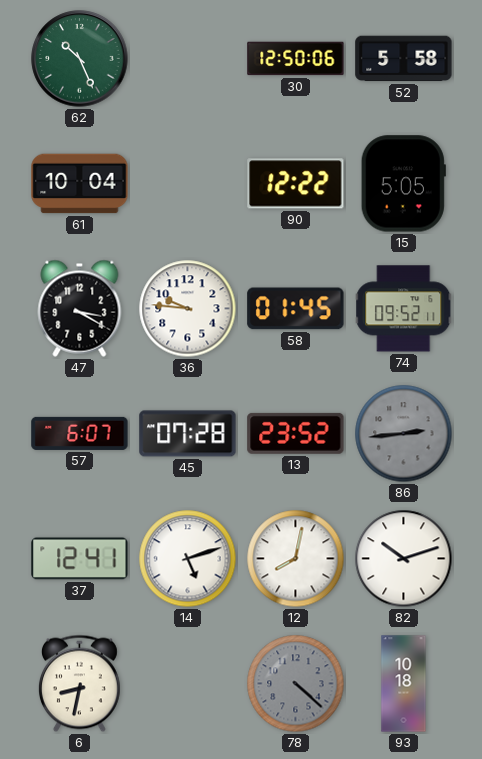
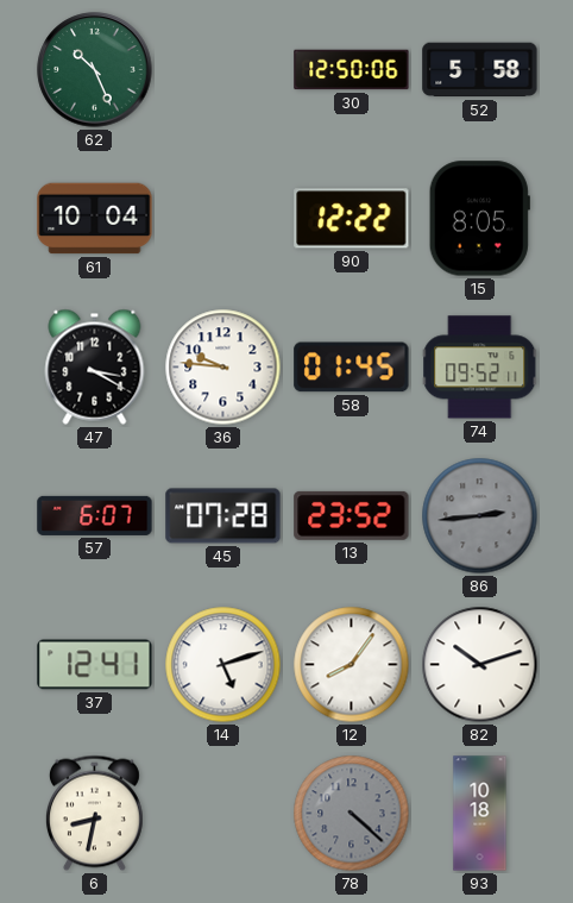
15: 5:05 -> 8:05 (479, 219)
12: 8:02 -> 8:06 (352, 665)
